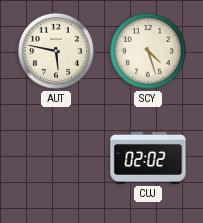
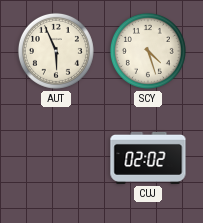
AUT: 5:47 -> 5:56 (56, 51)
